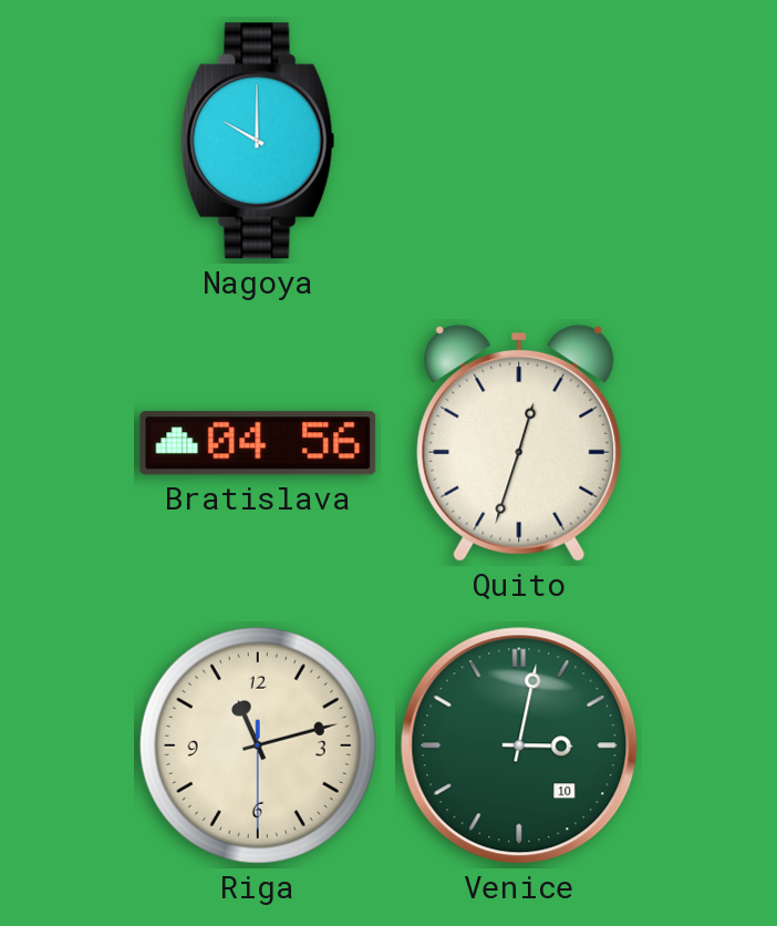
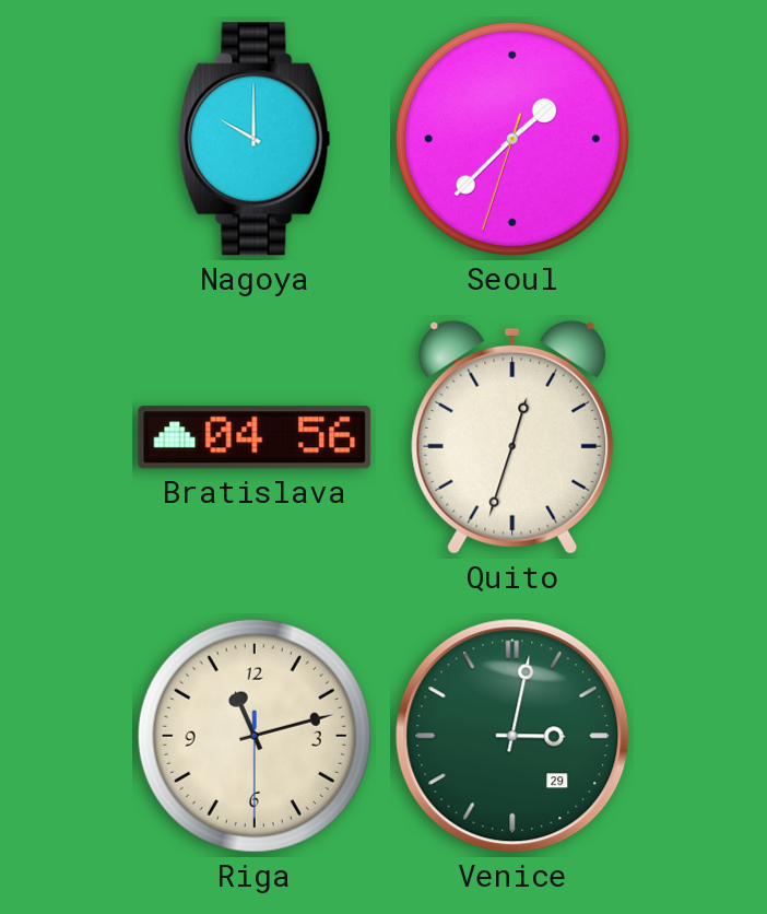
Seoul: none -> 1:37 (512, 139)
Venice date: 10 -> 29 (512, 736)
